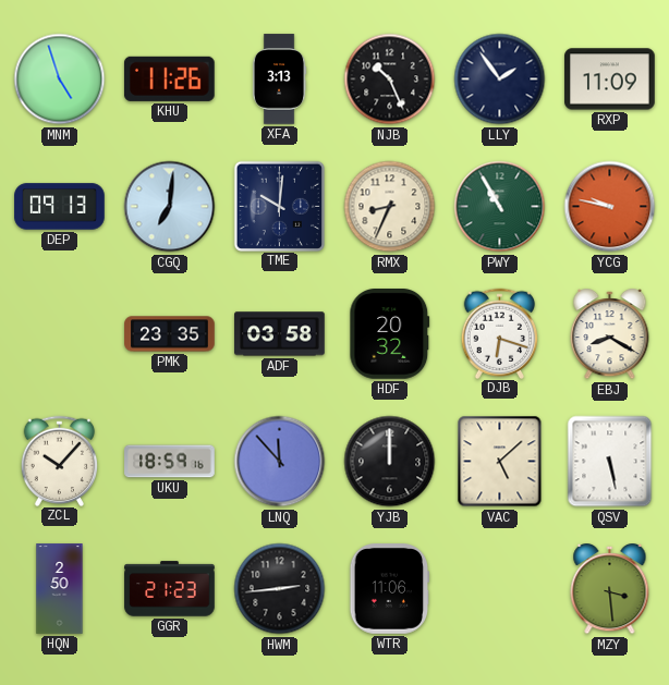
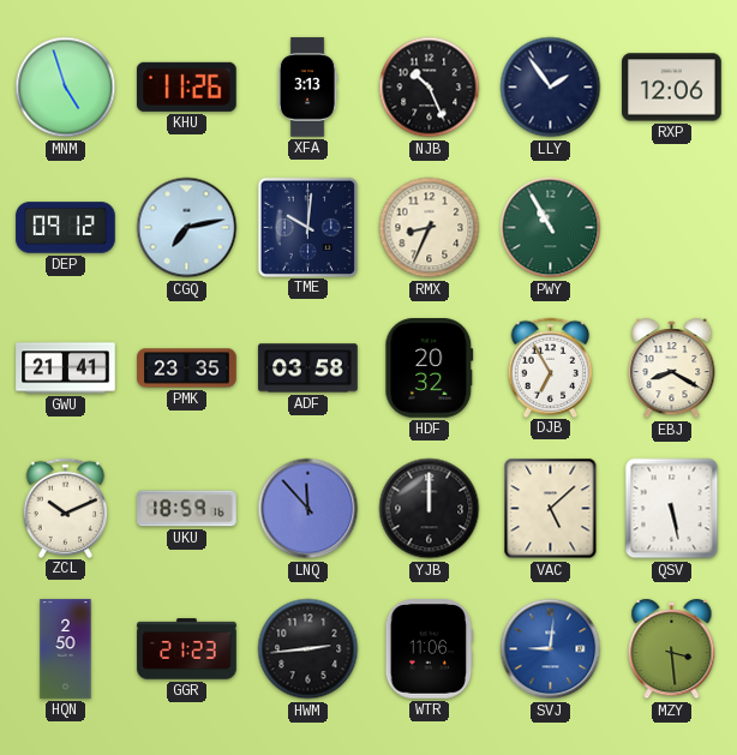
RXP: 11:09 -> 12:06 (672, 88)
DEP: 09:13 -> 09:12 (66, 228)
CGQ: 7:01 -> 7:13 (187, 228)
YCG: 9:47 -> none (610, 207)
GWU: none -> 21:41 (66, 368)
DJB: 6:18 -> 6:55 (551, 367)
ZCL: 10:07 -> 10:11 (66, 508)
SVJ: none -> 9:01 (551, 649)
